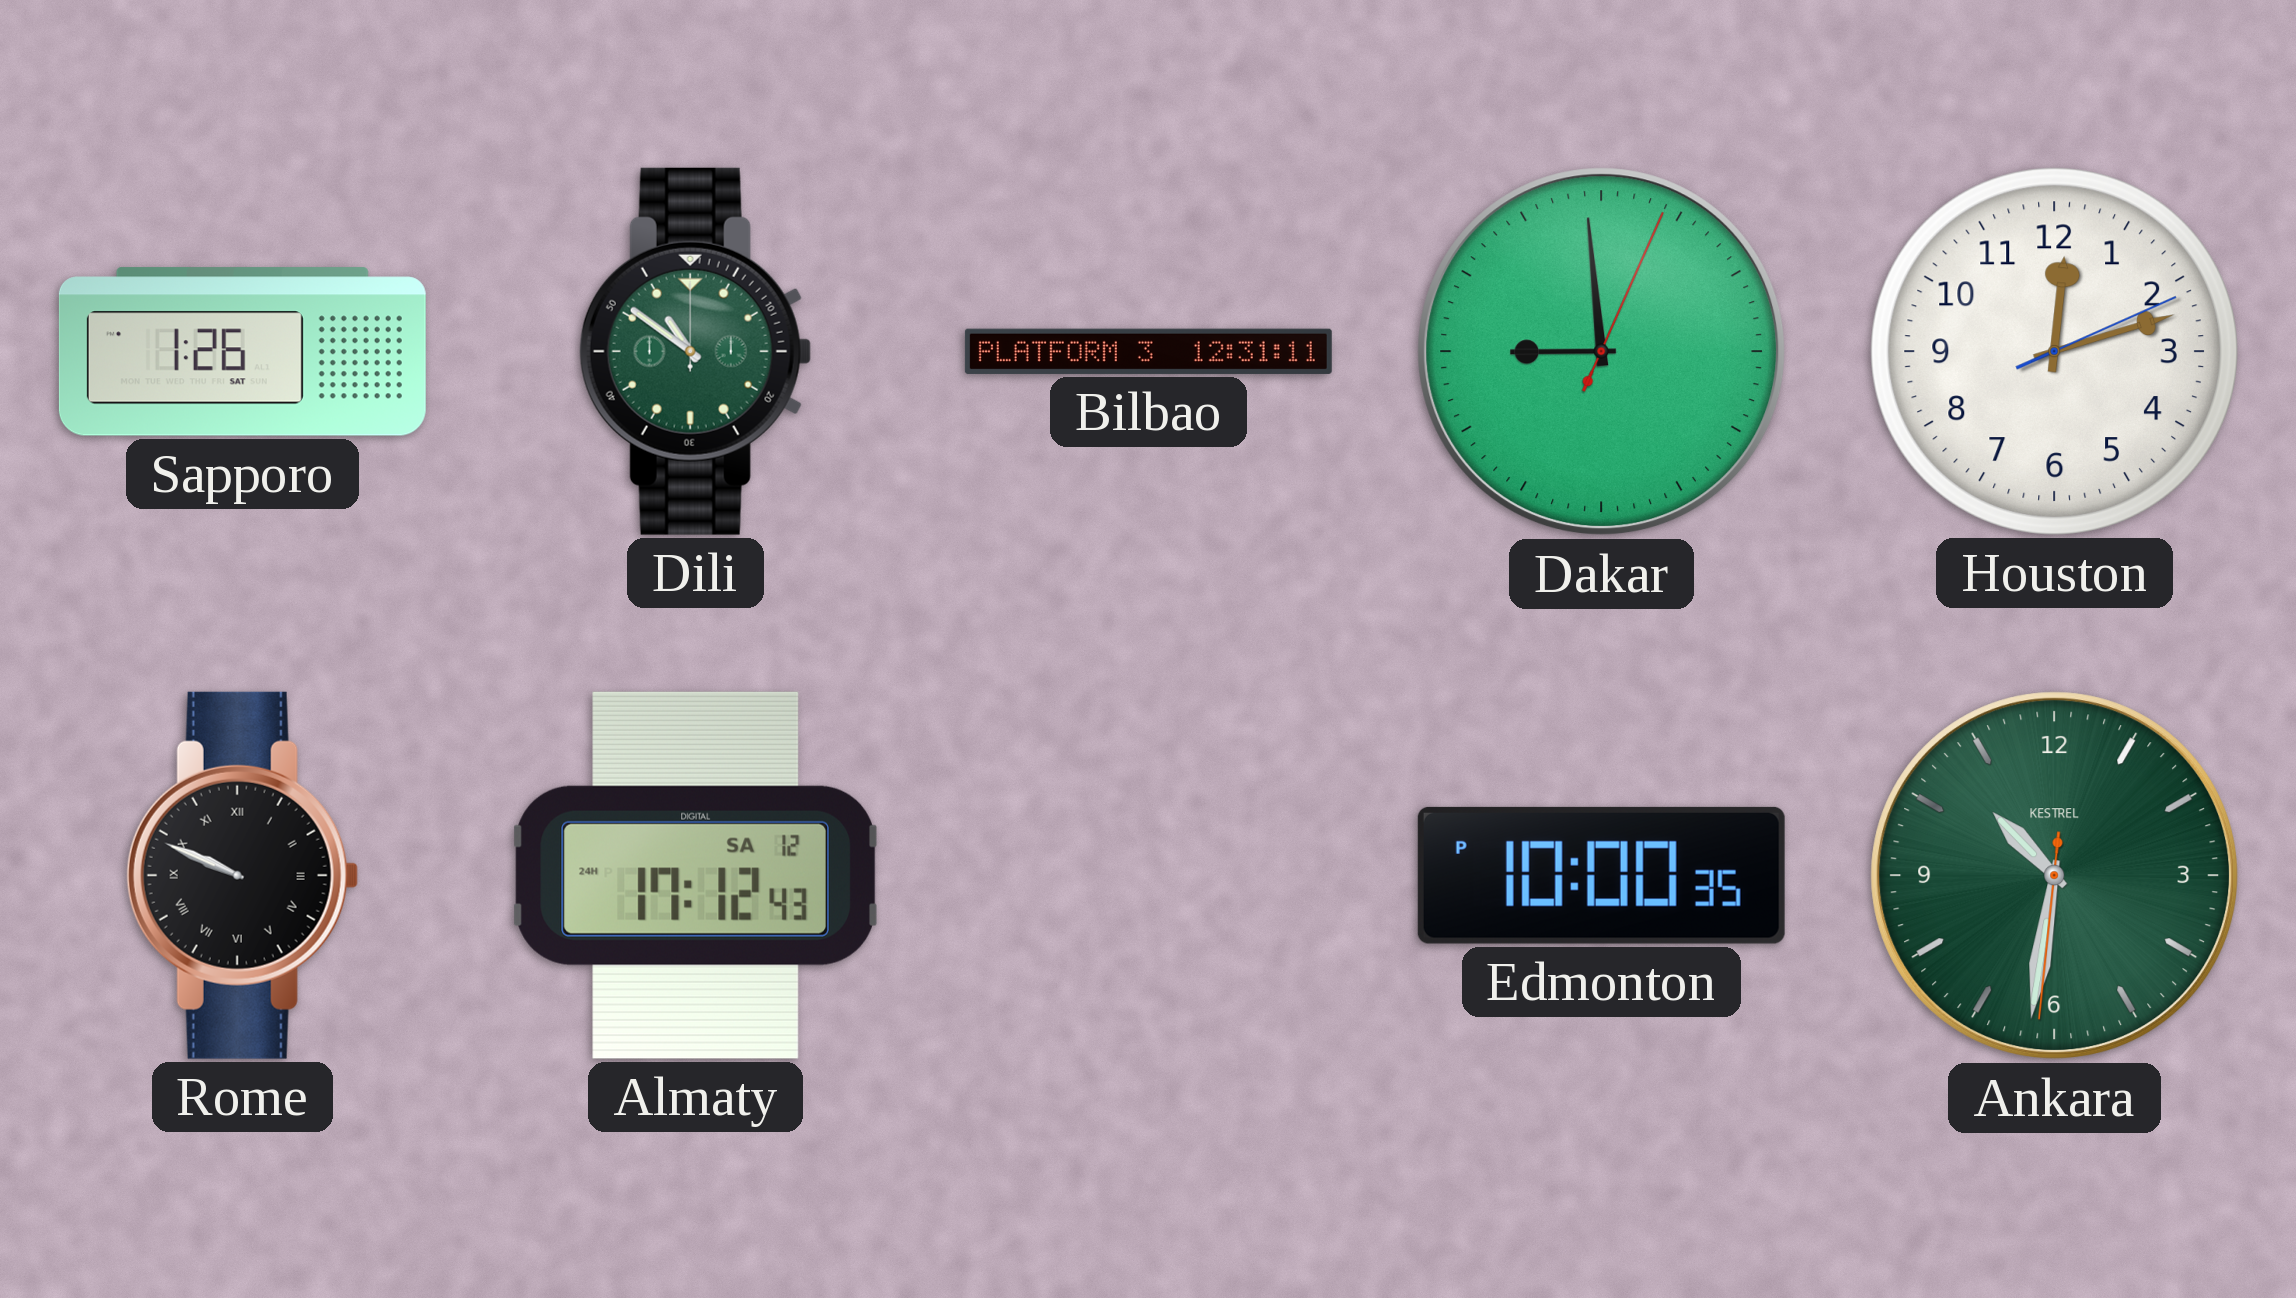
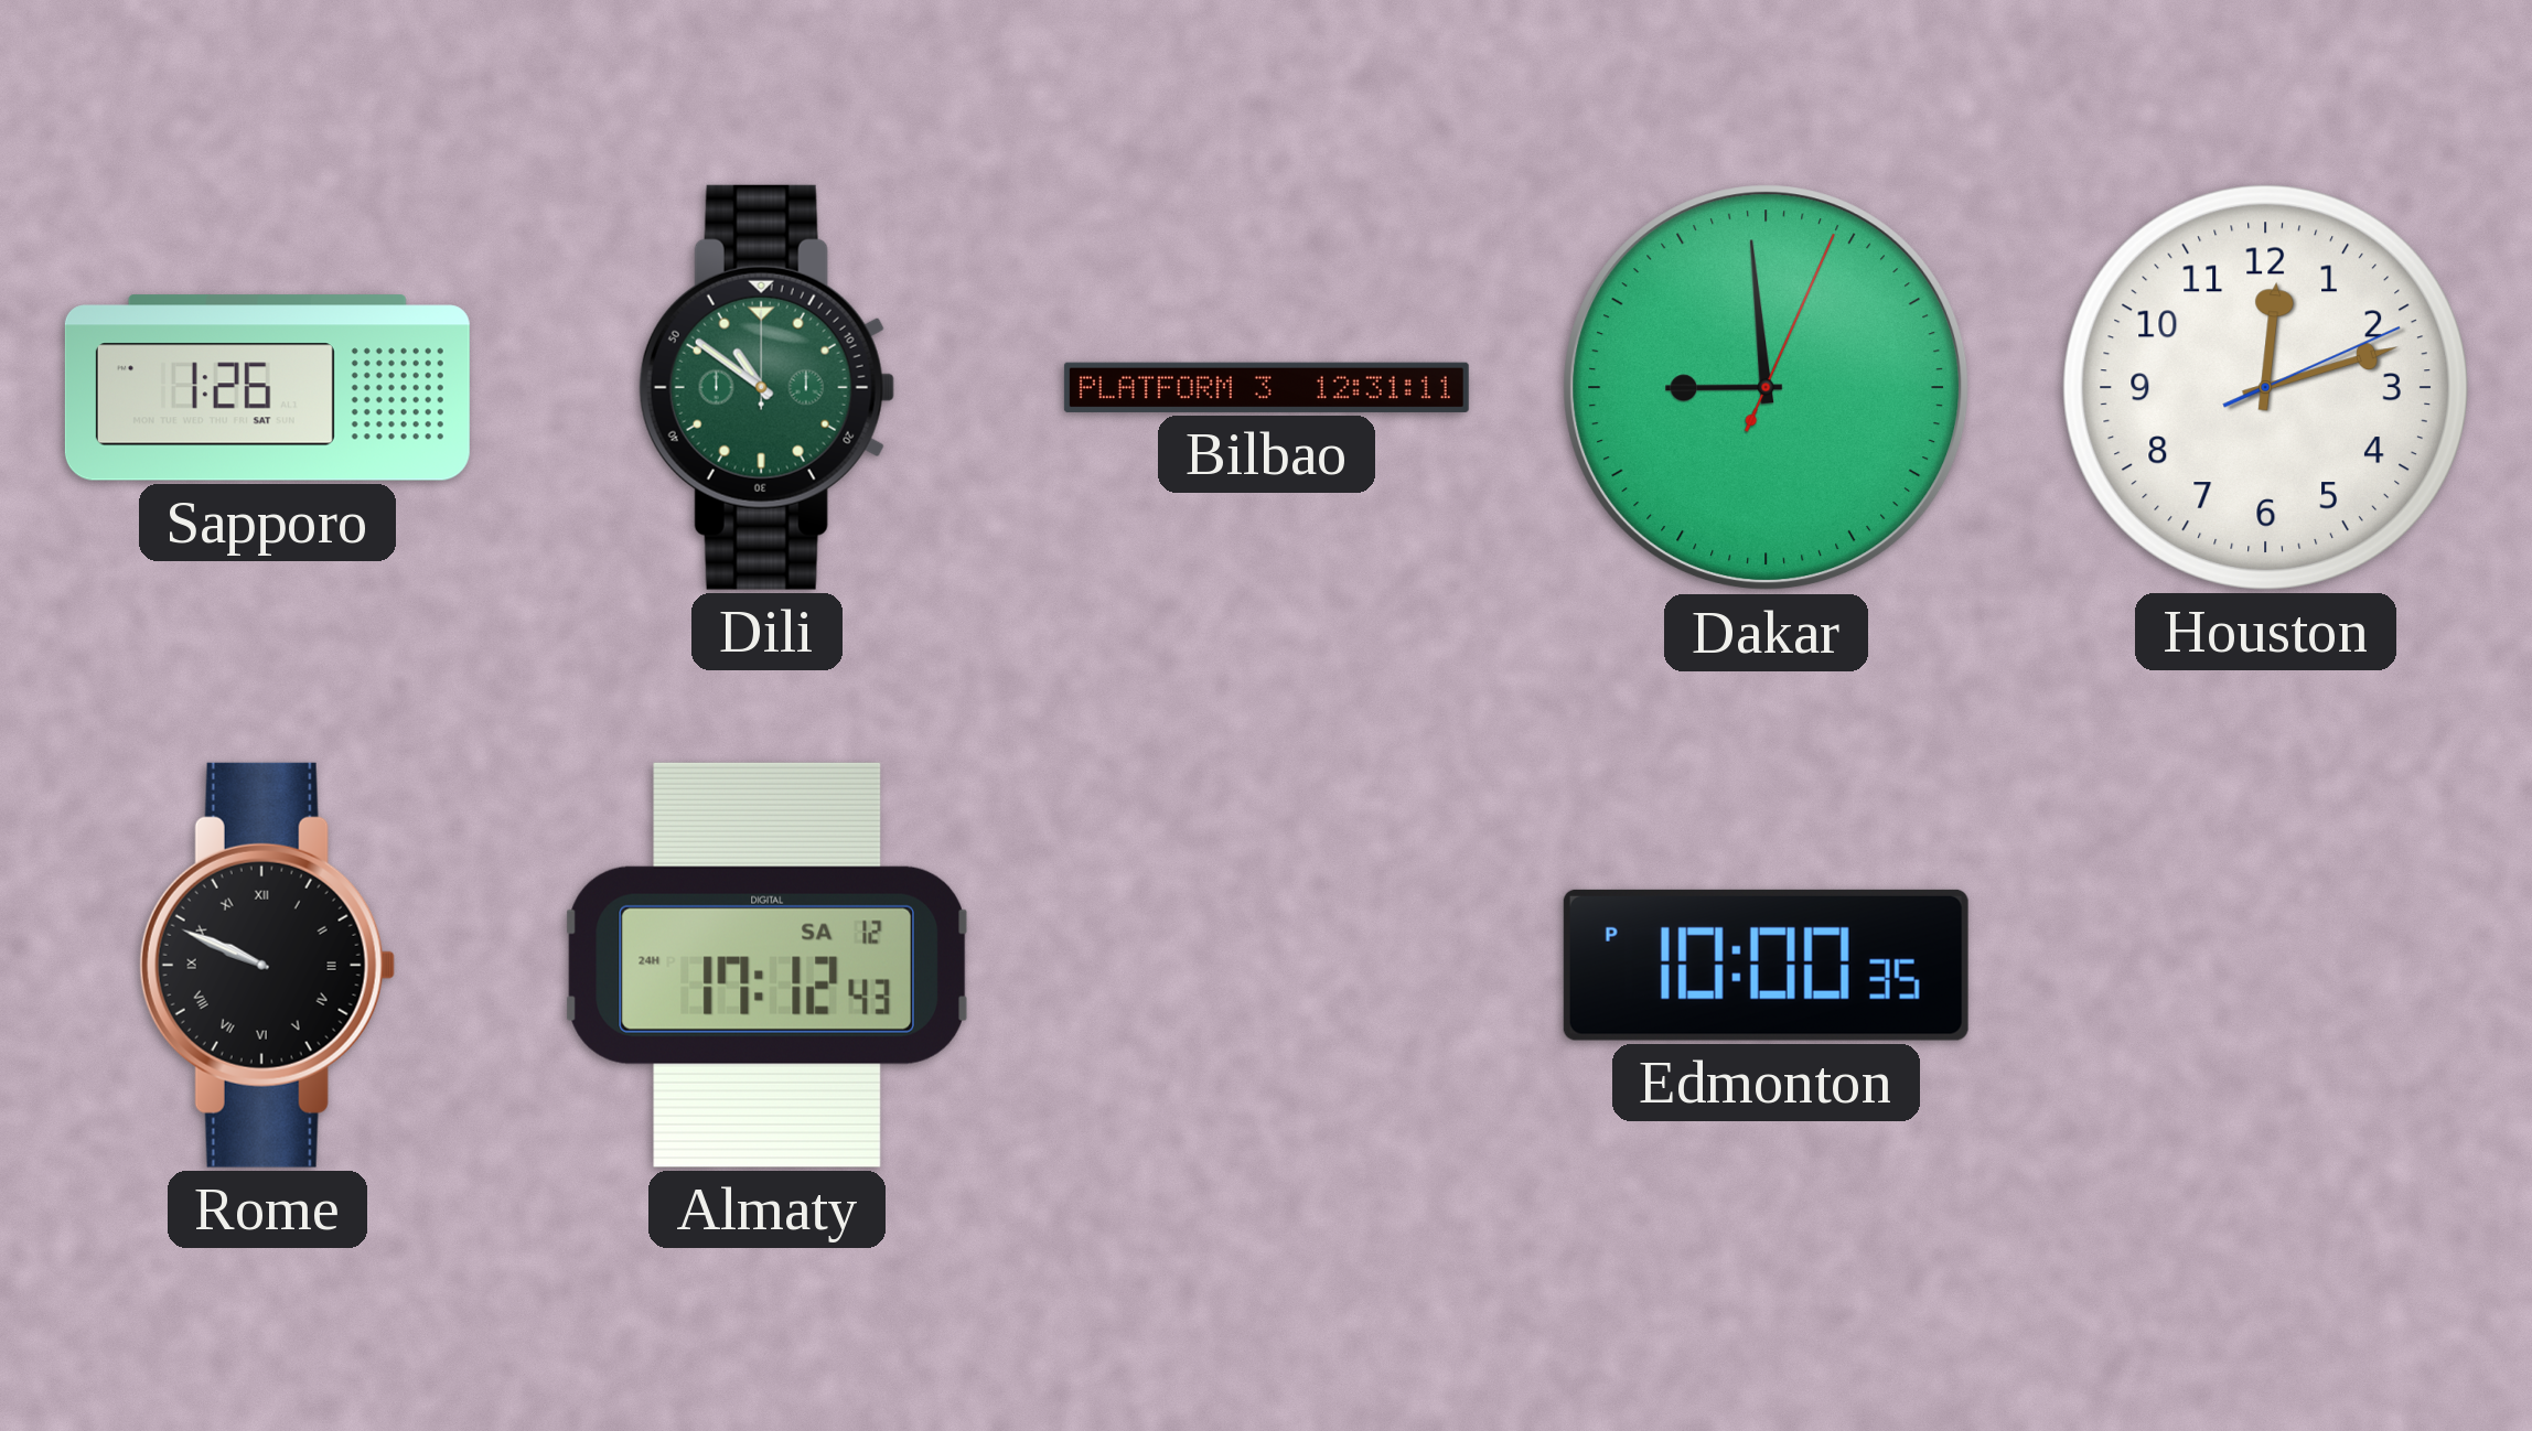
Ankara: 10:31 -> none (2055, 876)
